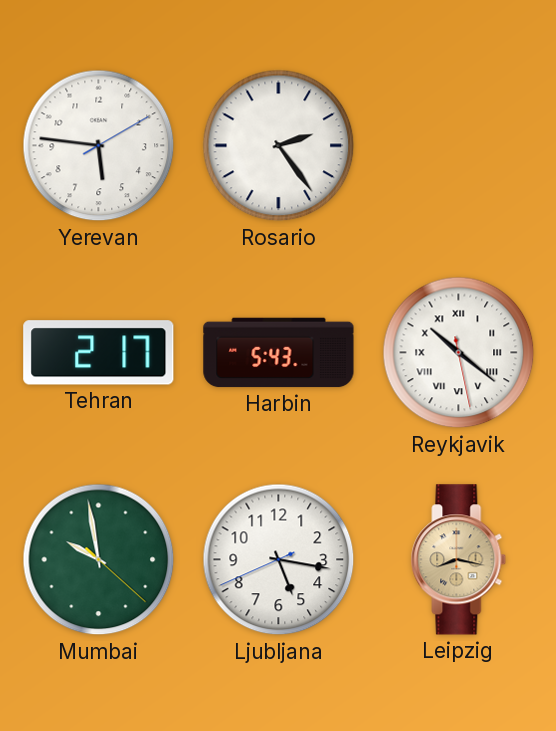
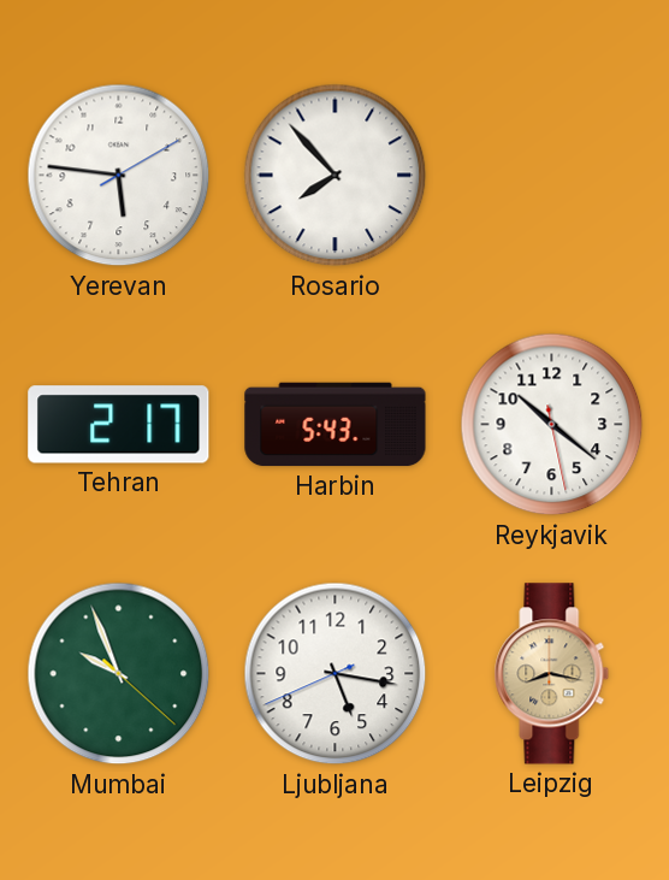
Rosario: 2:24 -> 7:53 (336, 176)
Reykjavik numerals: Roman -> Arabic (552, 425)
Mumbai: 9:58 -> 9:56 (119, 674)
